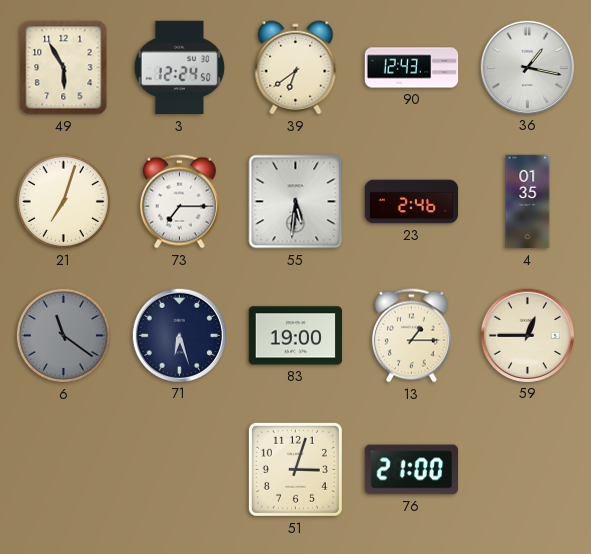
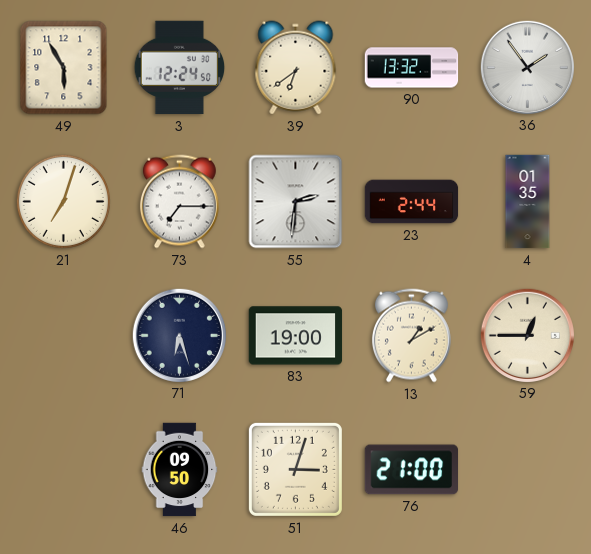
90: 12:43 -> 13:32 (412, 68)
36: 1:17 -> 1:54 (527, 67)
55: 5:31 -> 2:31 (296, 202)
23: 2:46 -> 2:44 (412, 202)
6: 11:21 -> none (63, 335)
13: 1:15 -> 1:10 (411, 336)
46: none -> 09:50 (180, 470)
